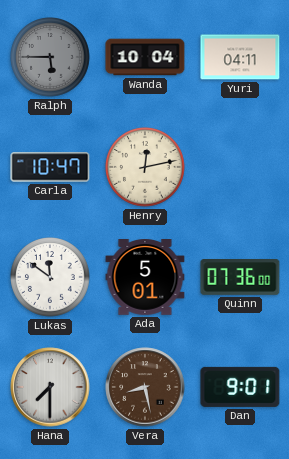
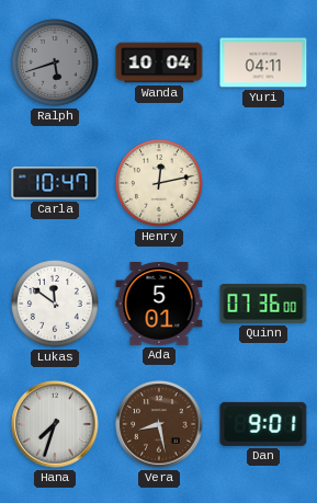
Ralph: 5:45 -> 5:42 (56, 64)
Hana: 7:30 -> 7:33 (55, 424)
